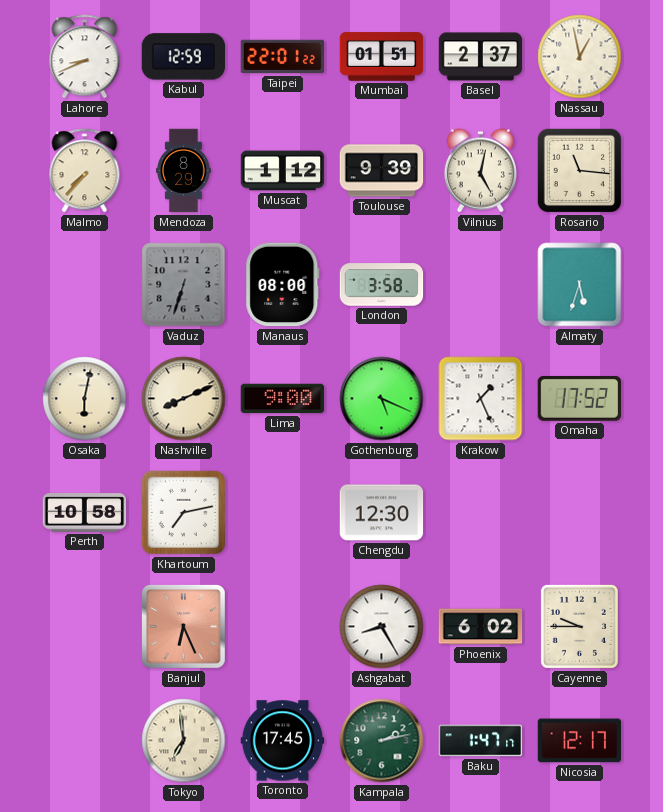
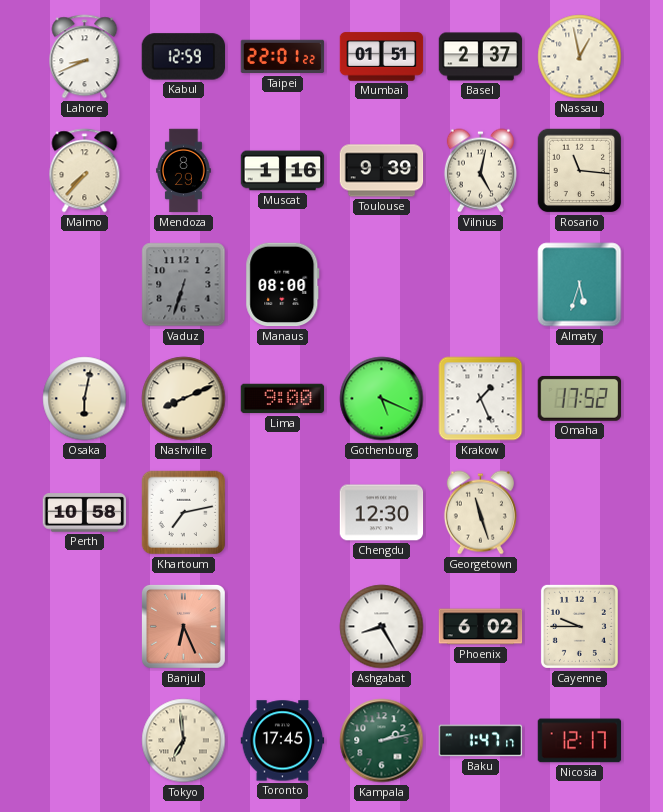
Muscat: 1:12 -> 1:16 (283, 171)
London: 3:58 -> none (382, 285)
Georgetown: none -> 11:27 (480, 513)
